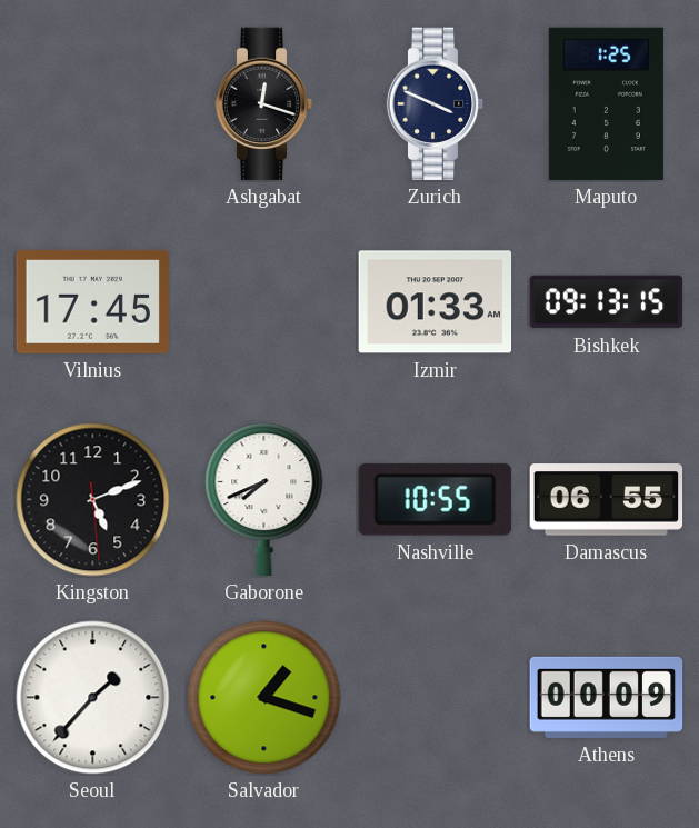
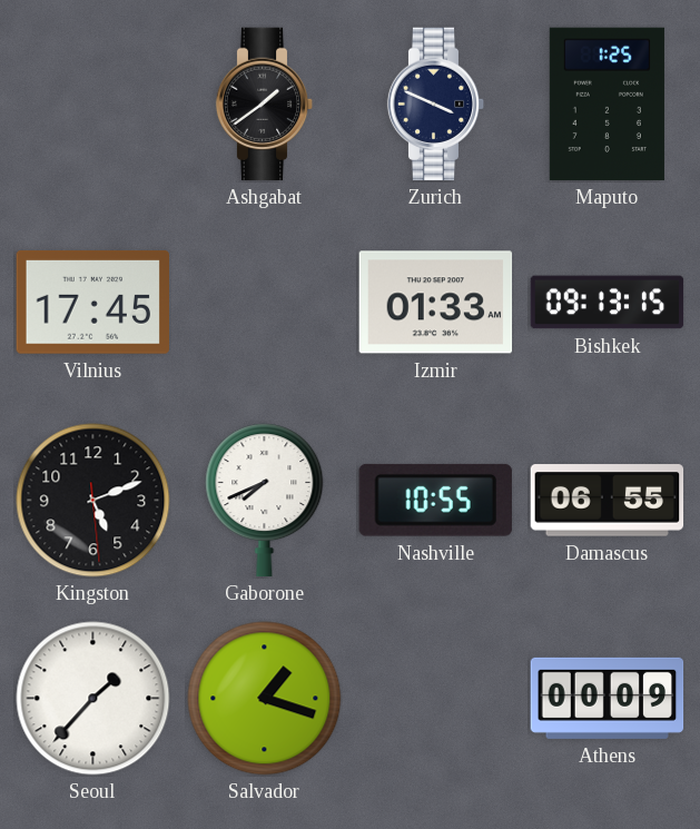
Ashgabat: 12:18 -> 1:39 (265, 105)
